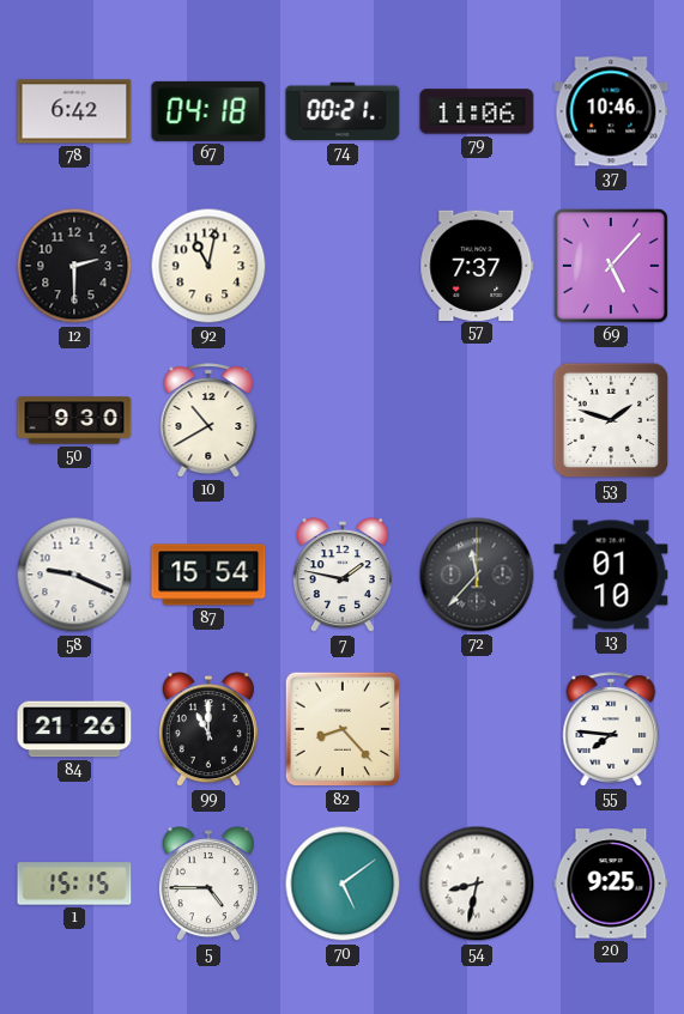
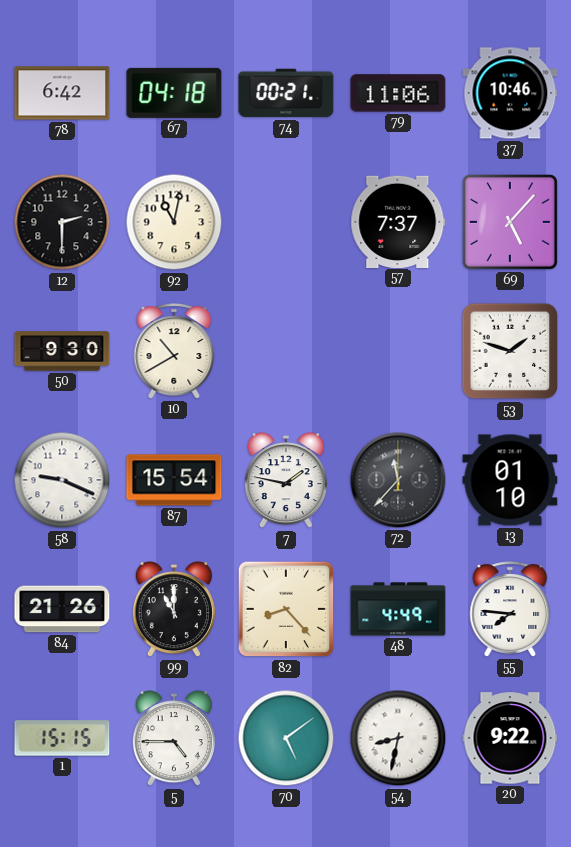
48: none -> 4:49 (398, 609)
20: 9:25 -> 9:22 (510, 738)
